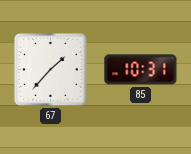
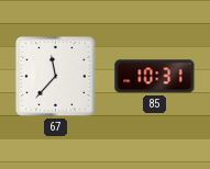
67: 1:37 -> 11:37 (56, 77)
